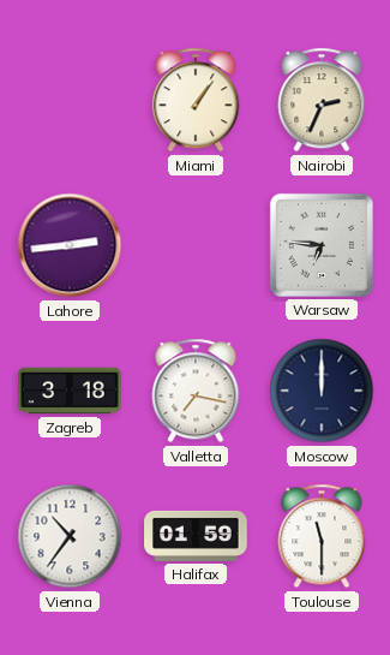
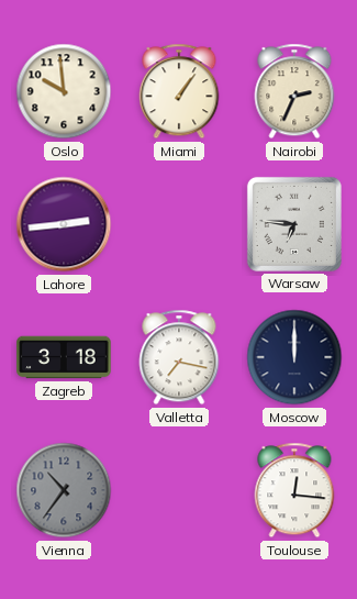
Oslo: none -> 9:59 (64, 91)
Vienna dial: white -> grey (64, 490)
Halifax: 01:59 -> none (196, 536)
Toulouse: 11:30 -> 12:16 (294, 490)
